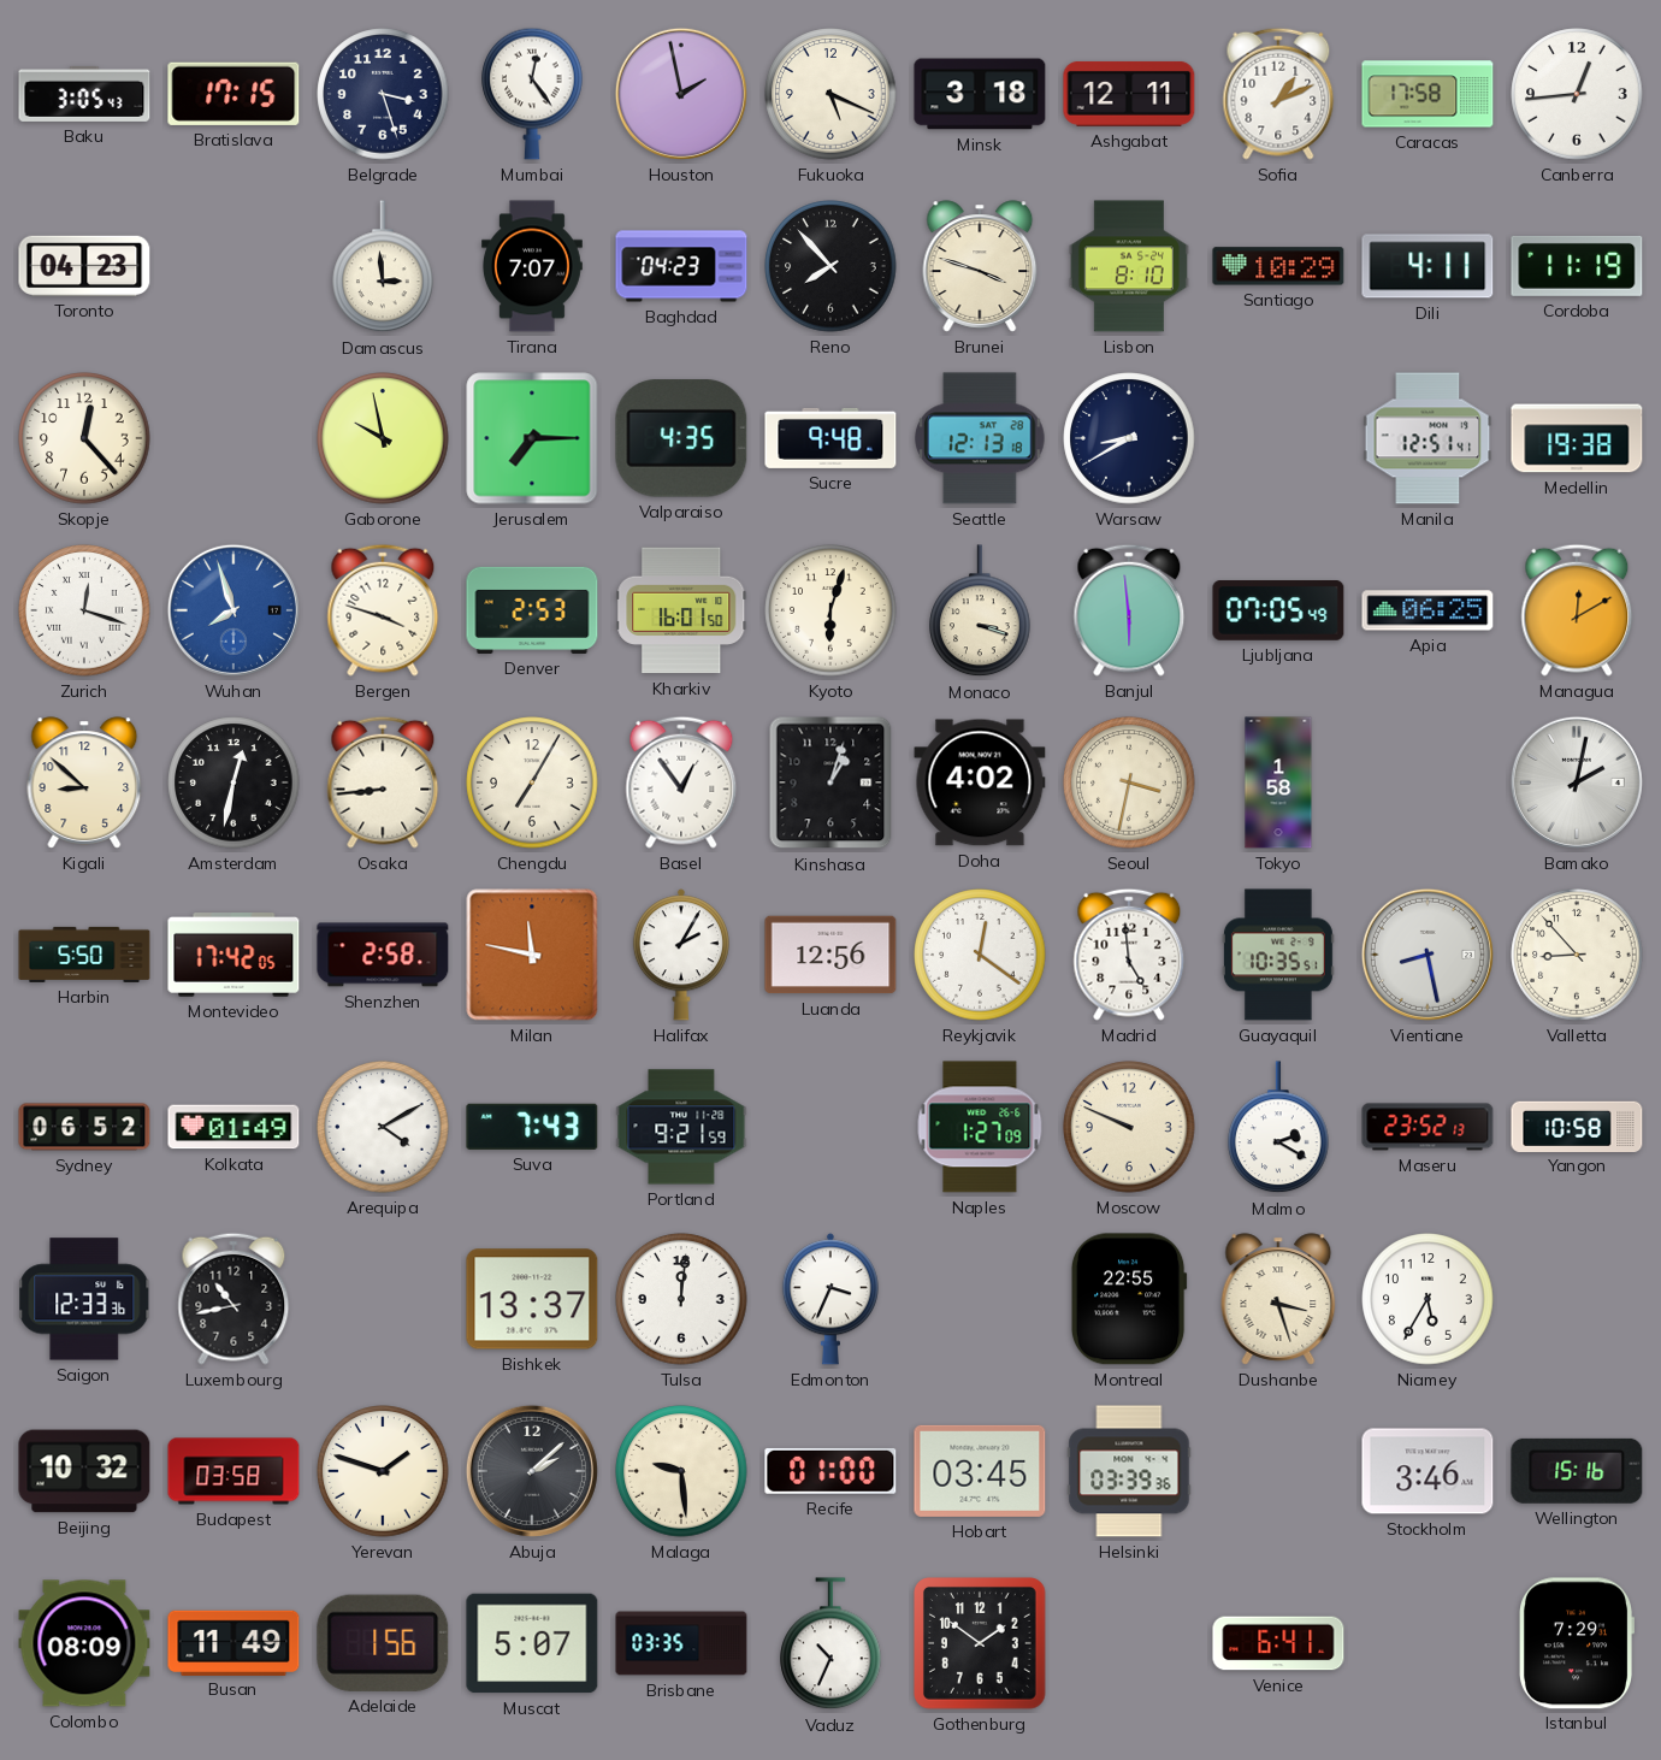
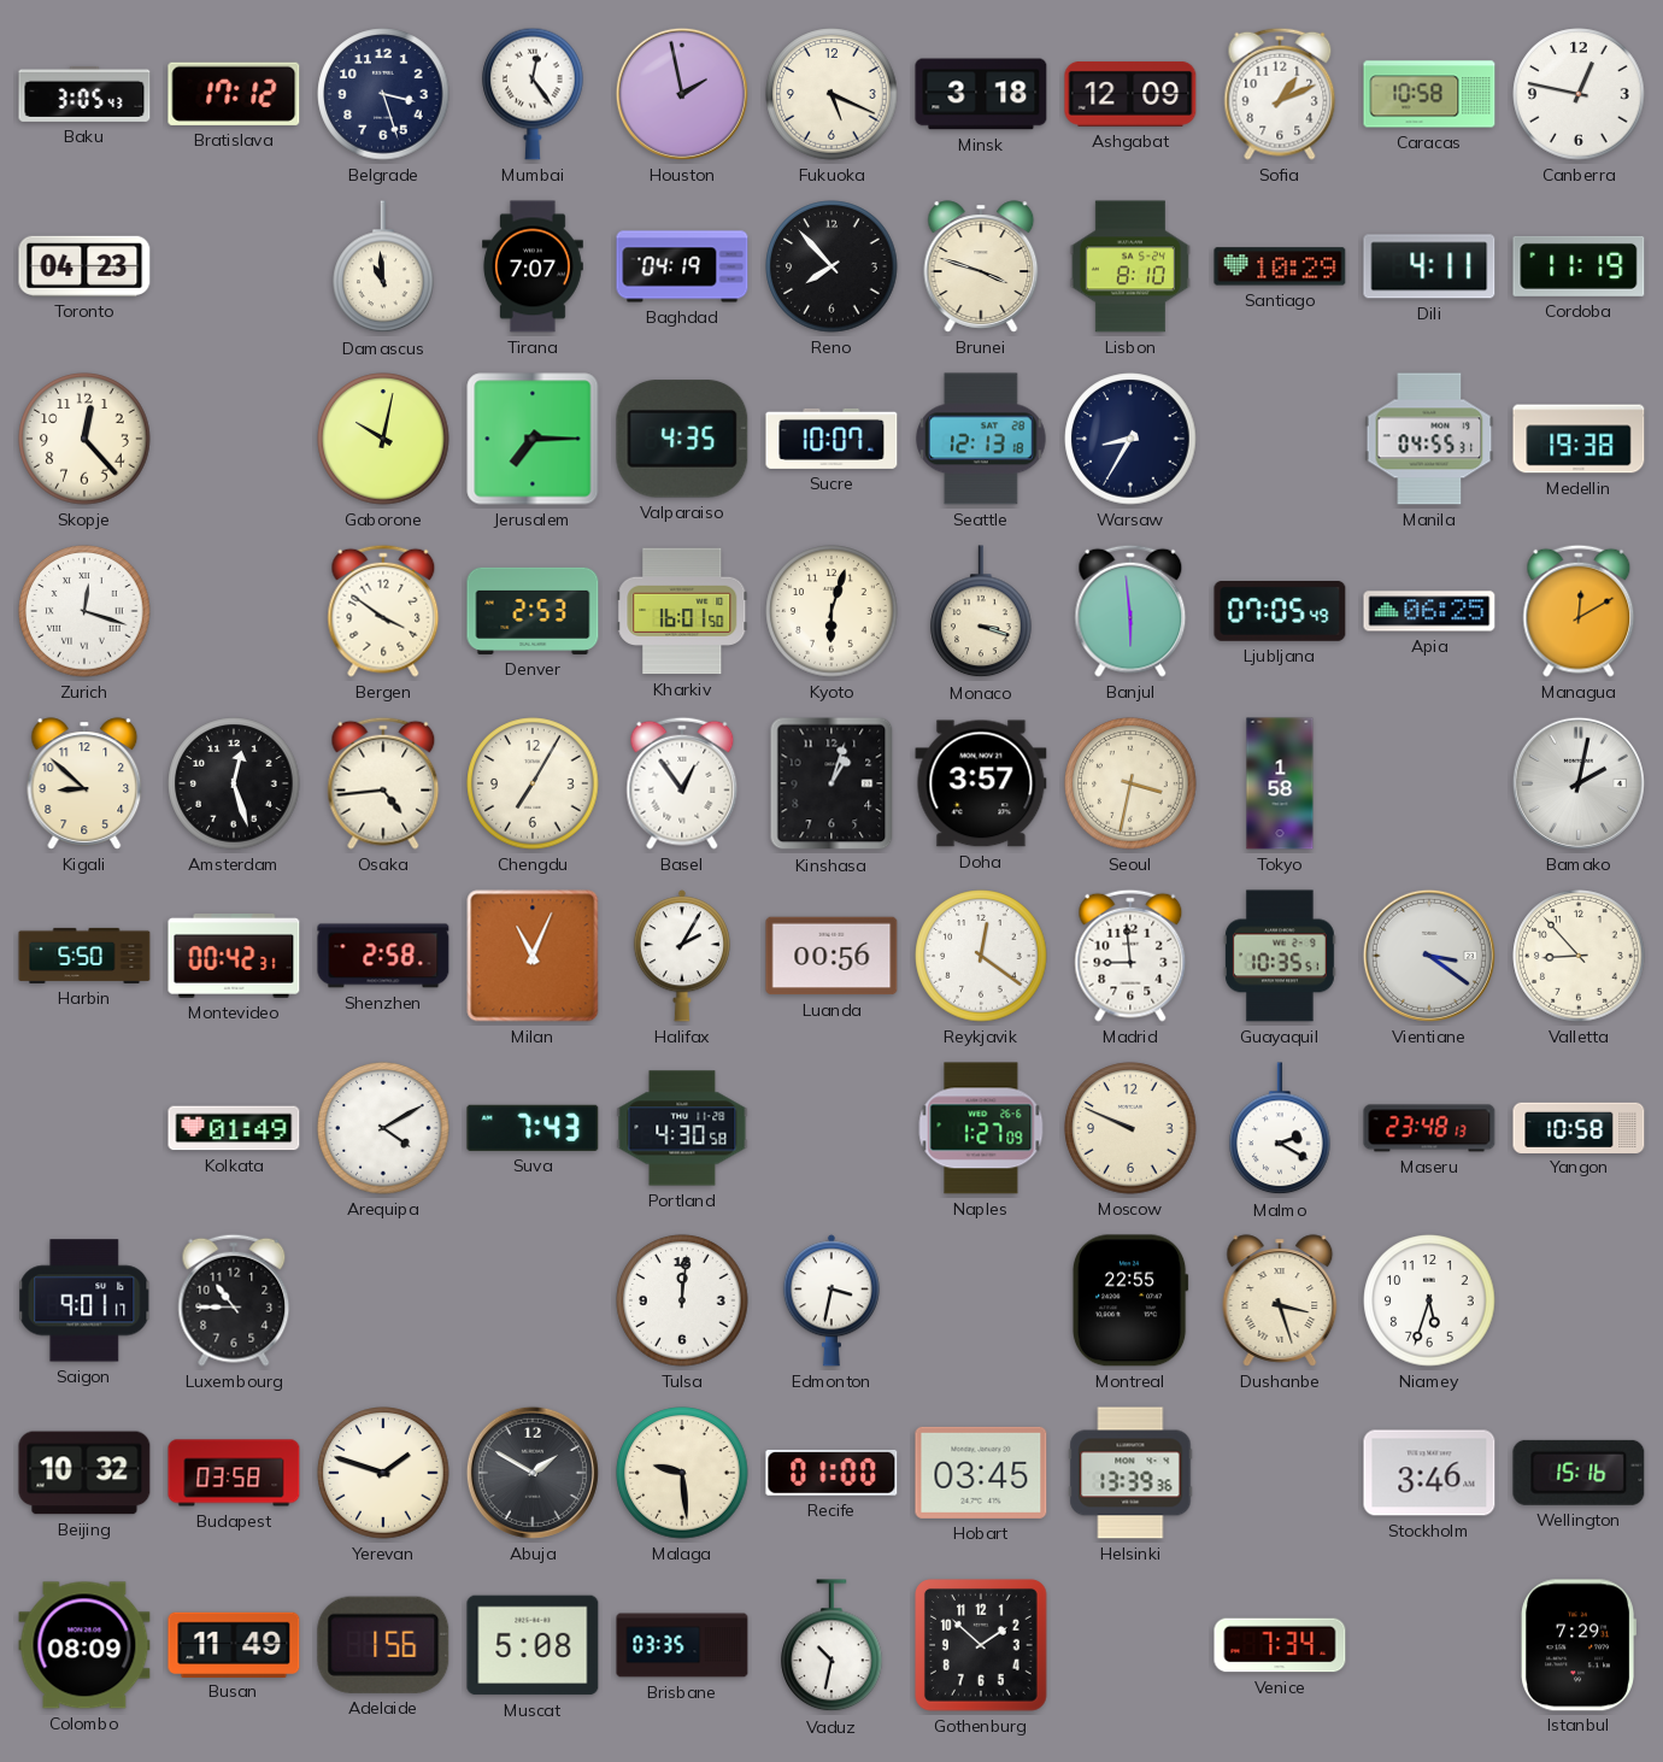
Bratislava: 17:15 -> 17:12 (234, 94)
Ashgabat: 12:11 -> 12:09 (1130, 94)
Caracas: 17:58 -> 10:58 (1429, 94)
Canberra: 12:44 -> 12:47 (1579, 94)
Damascus: 2:59 -> 10:59 (383, 268)
Baghdad: 04:23 -> 04:19 (682, 266)
Gaborone: 9:58 -> 10:02 (383, 439)
Sucre: 9:48 -> 10:07 (831, 439)
Warsaw: 8:40 -> 8:35 (1130, 439)
Manila: 12:51 -> 04:55 (1429, 439)
Wuhan: 7:57 -> none (234, 610)
Bergen: 3:48 -> 3:51 (383, 611)
Amsterdam: 12:32 -> 12:27 (234, 783)
Osaka: 8:44 -> 4:44 (383, 783)
Doha: 4:02 -> 3:57 (981, 783)
Montevideo: 17:42 -> 00:42 (234, 956)
Milan: 11:47 -> 11:04 (533, 956)
Luanda: 12:56 -> 00:56 (831, 956)
Madrid: 4:59 -> 8:59 (1130, 956)
Vientiane: 8:28 -> 3:21 (1429, 956)
Sydney: 06:52 -> none (84, 1127)
Portland: 9:21 -> 4:30 (682, 1128)
Maseru: 23:52 -> 23:48 (1429, 1128)
Saigon: 12:33 -> 9:01 (84, 1300)
Luxembourg: 10:43 -> 10:45 (234, 1300)
Bishkek: 13:37 -> none (532, 1299)
Edmonton: 3:34 -> 3:32 (831, 1300)
Niamey: 5:35 -> 5:33 (1429, 1300)
Abuja: 2:08 -> 1:50 (533, 1473)
Helsinki: 03:39 -> 13:39 (1130, 1473)
Muscat: 5:07 -> 5:08 (533, 1645)
Vaduz: 10:34 -> 10:32 (831, 1646)
Gothenburg: 1:51 -> 1:52 (982, 1646)
Venice: 6:41 -> 7:34 (1280, 1645)
